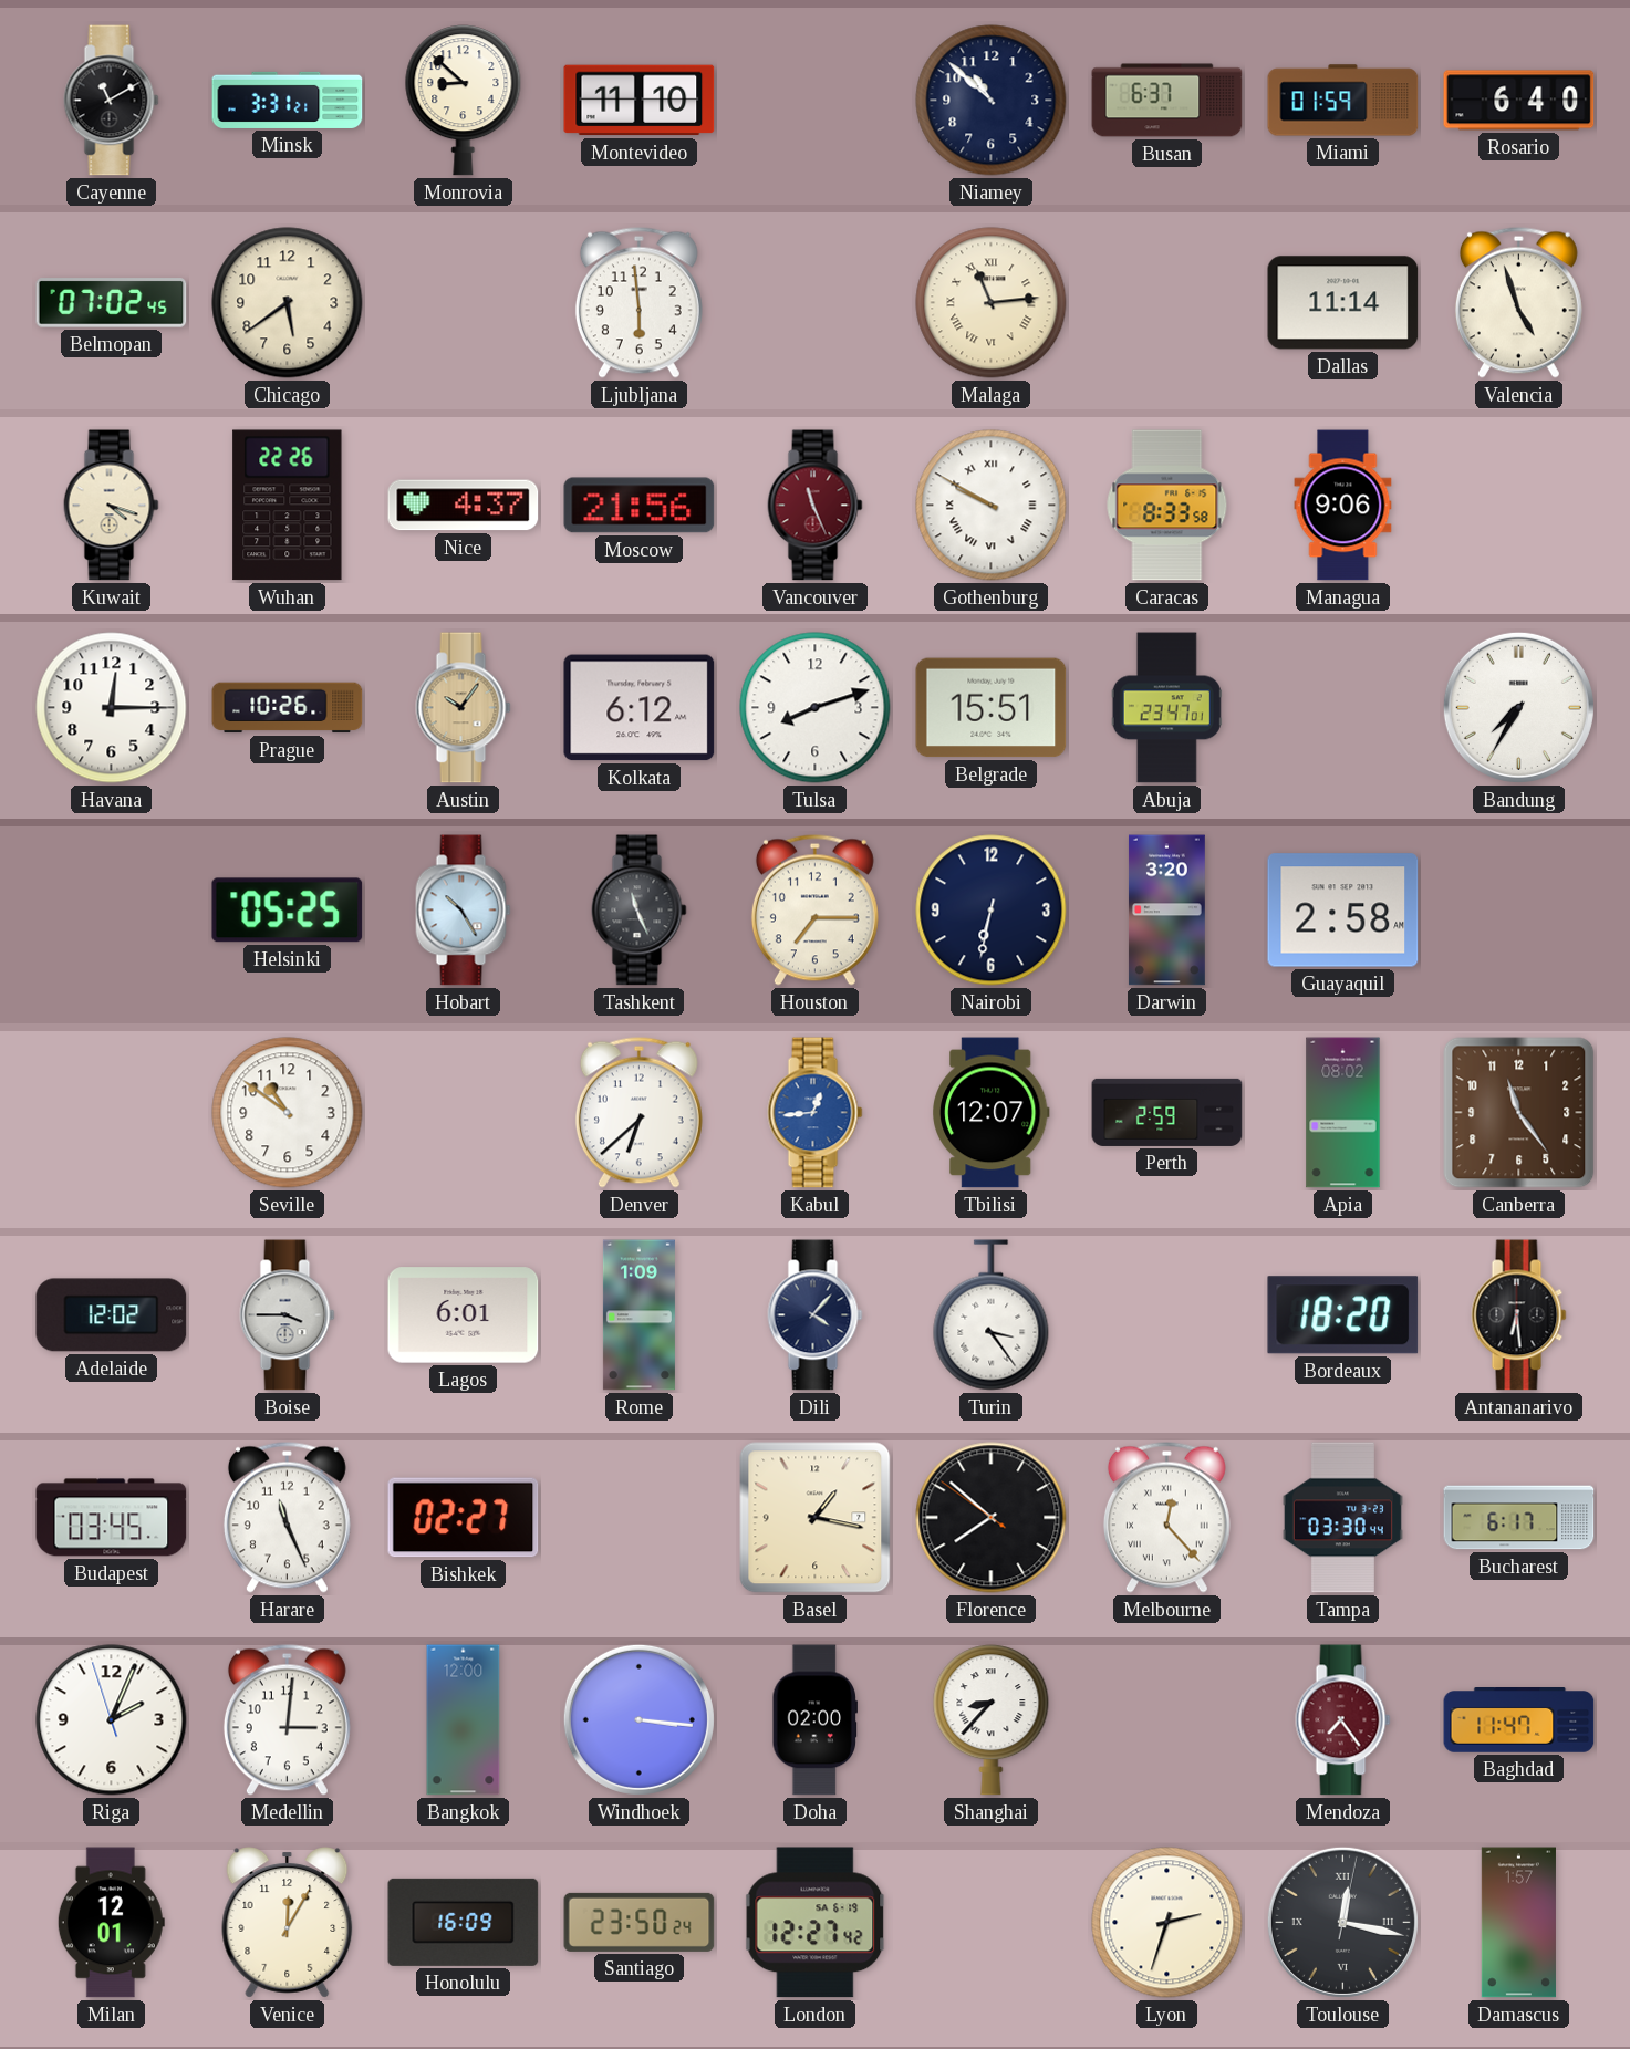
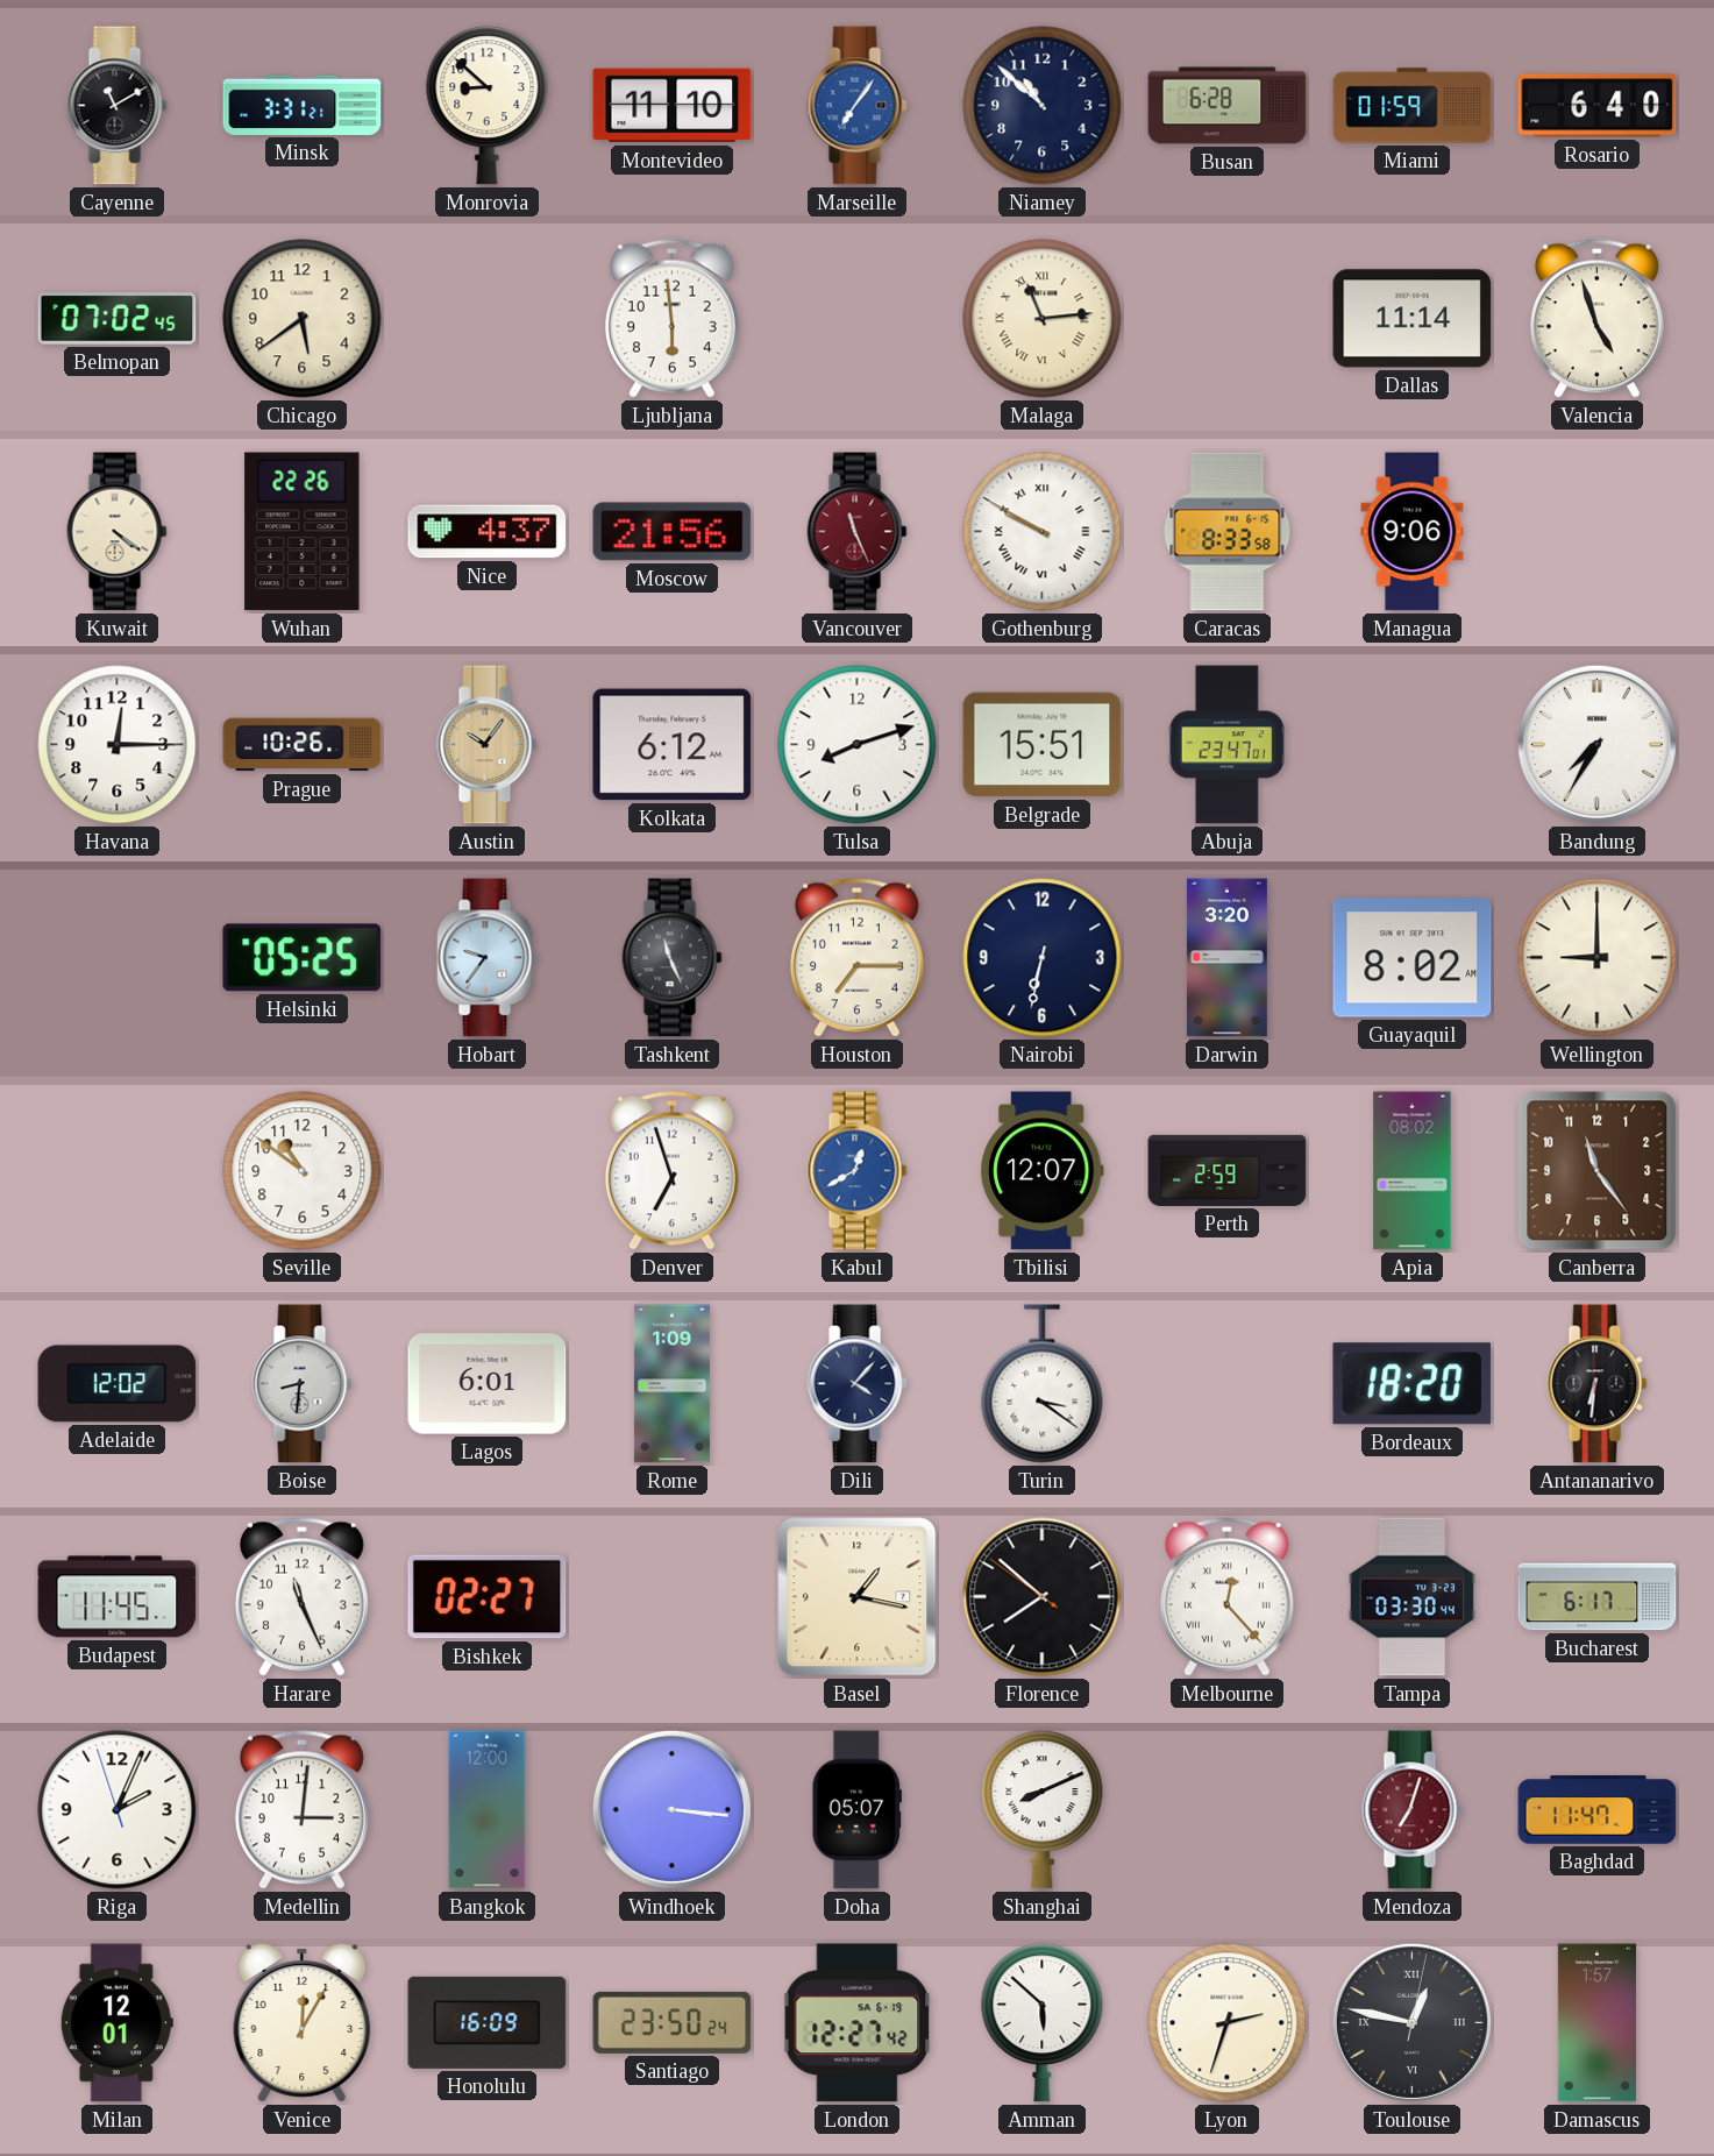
Marseille: none -> 7:06 (858, 106)
Busan: 6:37 -> 6:28 (1228, 106)
Kuwait: 4:18 -> 4:21 (118, 532)
Hobart: 10:25 -> 9:36 (488, 958)
Guayaquil: 2:58 -> 8:02 (1413, 958)
Wellington: none -> 9:00 (1598, 958)
Denver: 6:38 -> 6:57 (671, 1170)
Kabul: 12:44 -> 12:40 (858, 1171)
Boise: 3:45 -> 8:31 (303, 1384)
Turin: 3:24 -> 3:21 (1043, 1384)
Antananarivo: 6:29 -> 6:31 (1598, 1384)
Budapest: 03:45 -> 11:45 (118, 1597)
Doha: 02:00 -> 05:07 (856, 1810)
Shanghai: 8:37 -> 8:11 (1043, 1810)
Mendoza: 7:24 -> 7:03 (1413, 1810)
Amman: none -> 5:52 (1043, 2023)
Toulouse: 12:17 -> 12:47 (1411, 2022)
